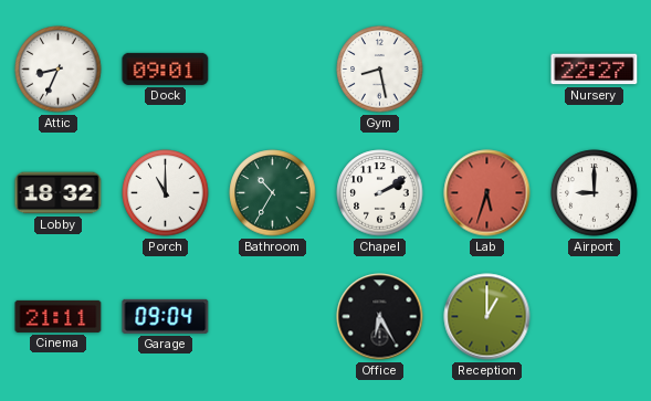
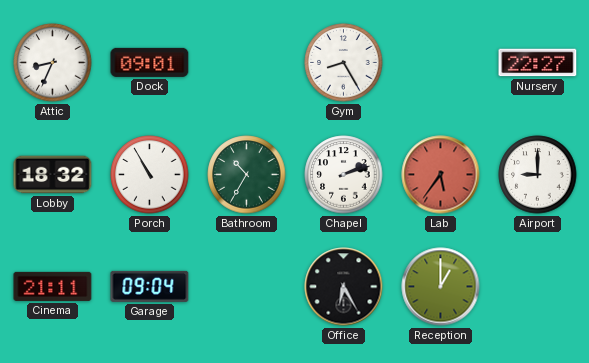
Gym: 8:28 -> 8:25 (344, 63)
Porch: 11:00 -> 10:55 (150, 175)
Chapel: 2:10 -> 2:12 (344, 175)
Lab: 5:33 -> 5:36 (441, 175)
